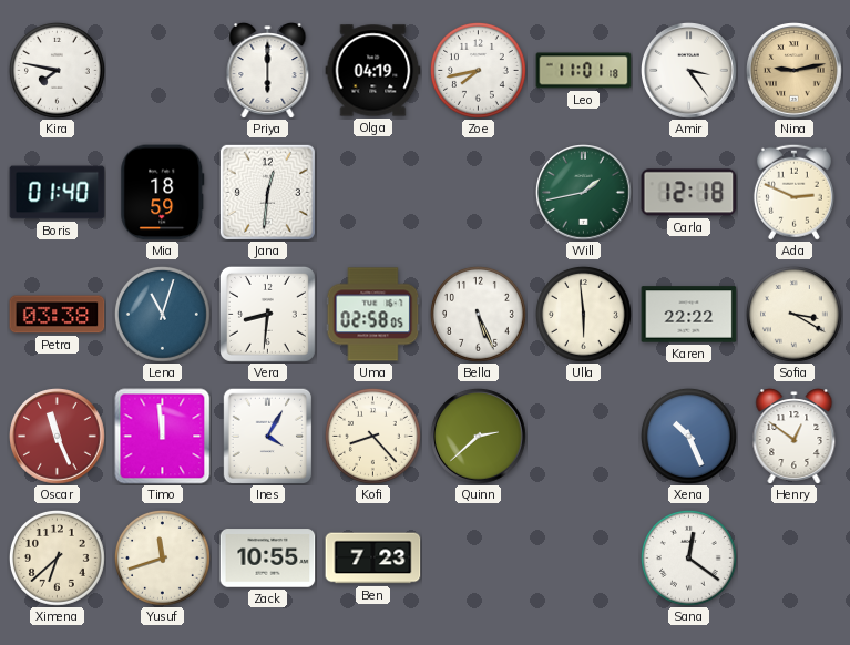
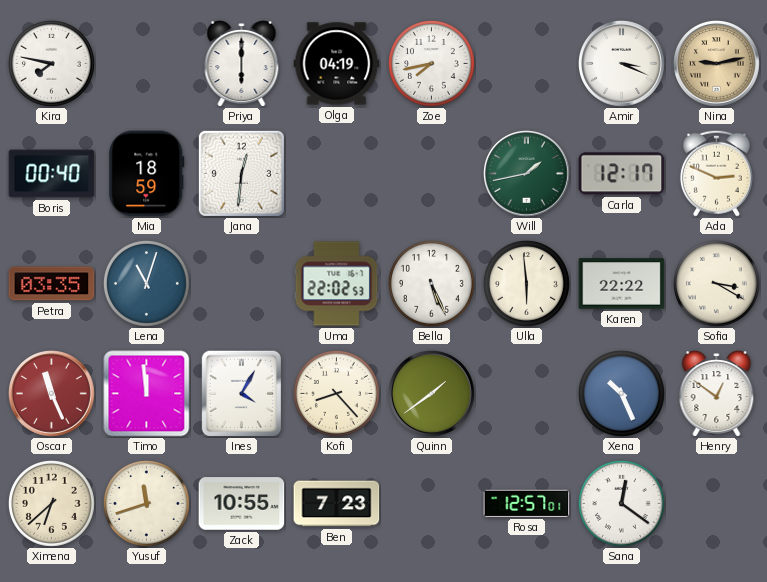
Leo: 11:01 -> none (584, 71)
Amir: 3:24 -> 3:19 (622, 64)
Boris: 01:40 -> 00:40 (52, 174)
Carla: 12:18 -> 12:17 (622, 174)
Petra: 03:38 -> 03:35 (52, 284)
Vera: 8:31 -> none (267, 314)
Uma: 02:58 -> 22:02 (337, 284)
Quinn: 2:38 -> 1:39 (432, 394)
Rosa: none -> 12:57 (527, 503)
